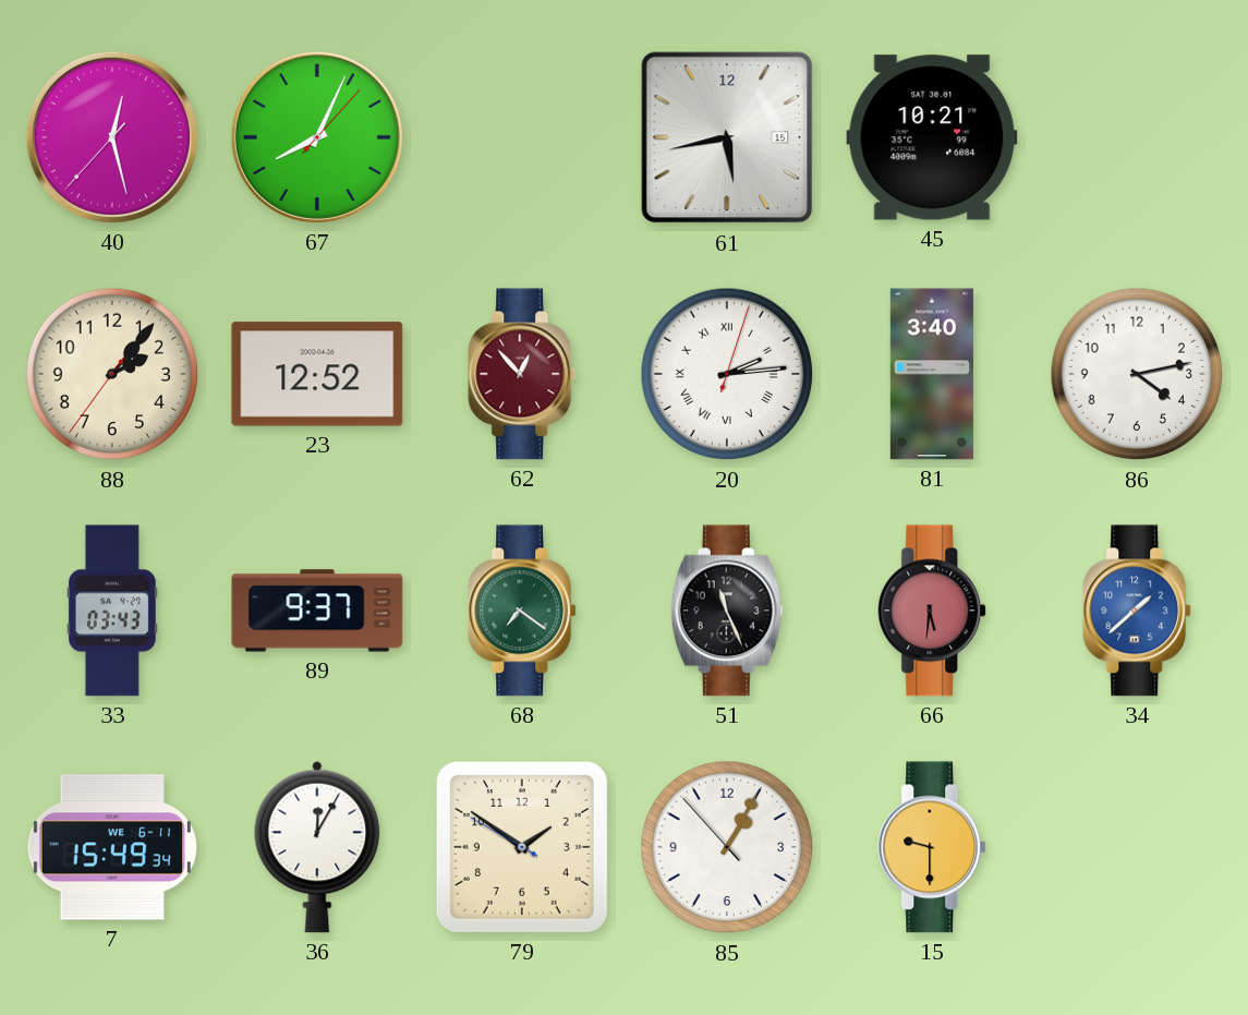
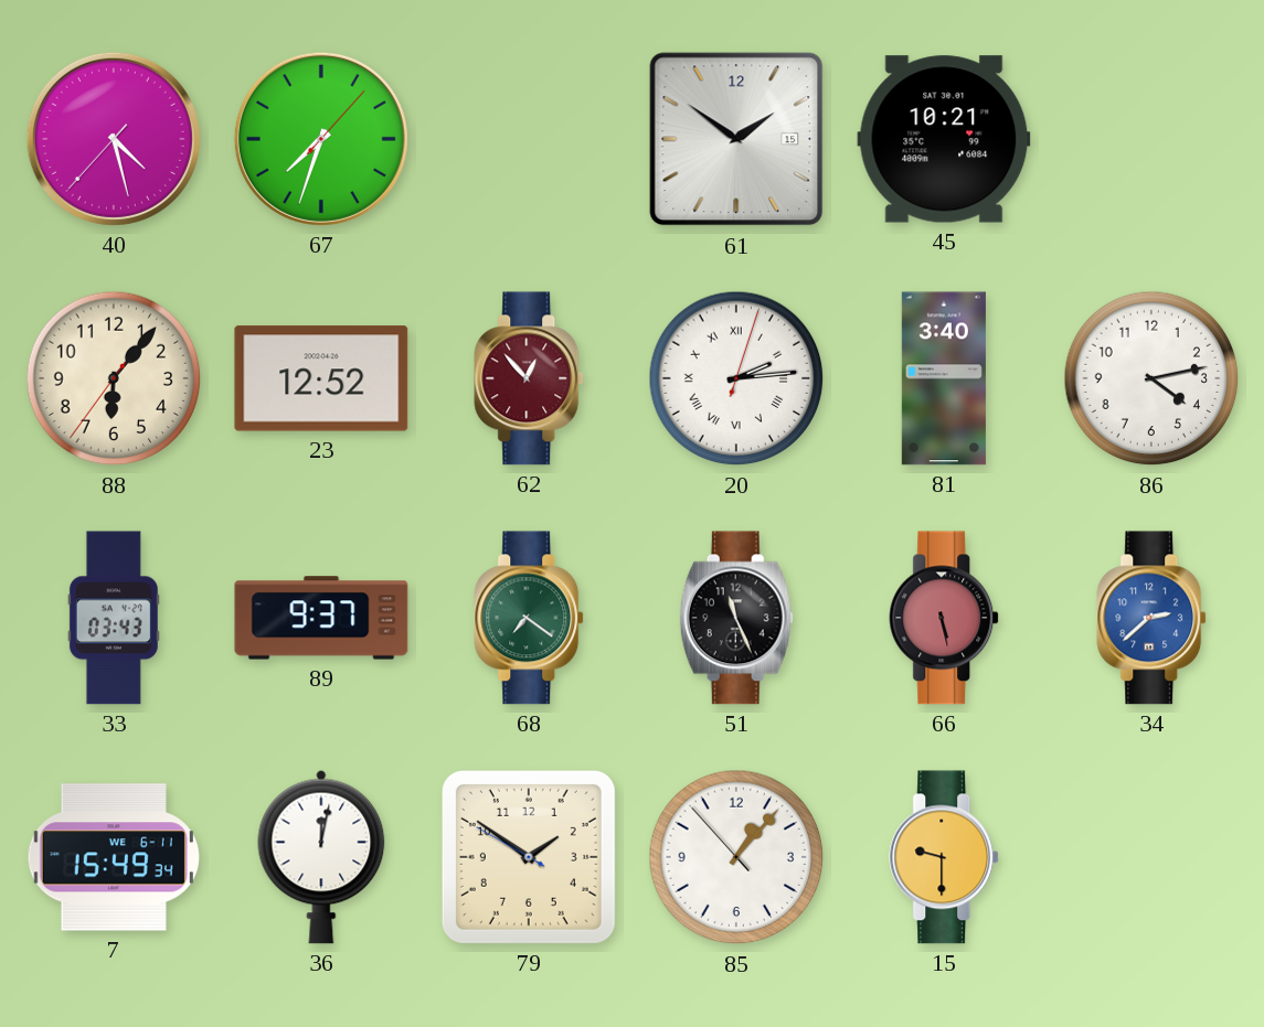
40: 12:27 -> 4:27 (114, 139)
67: 8:04 -> 7:33 (321, 139)
61: 5:43 -> 1:51 (736, 139)
88: 2:06 -> 6:06 (114, 378)
66: 5:31 -> 5:28 (945, 618)
34: 1:38 -> 2:38 (1153, 618)
36: 12:05 -> 12:02 (321, 857)
85: 1:04 -> 1:06 (736, 857)
